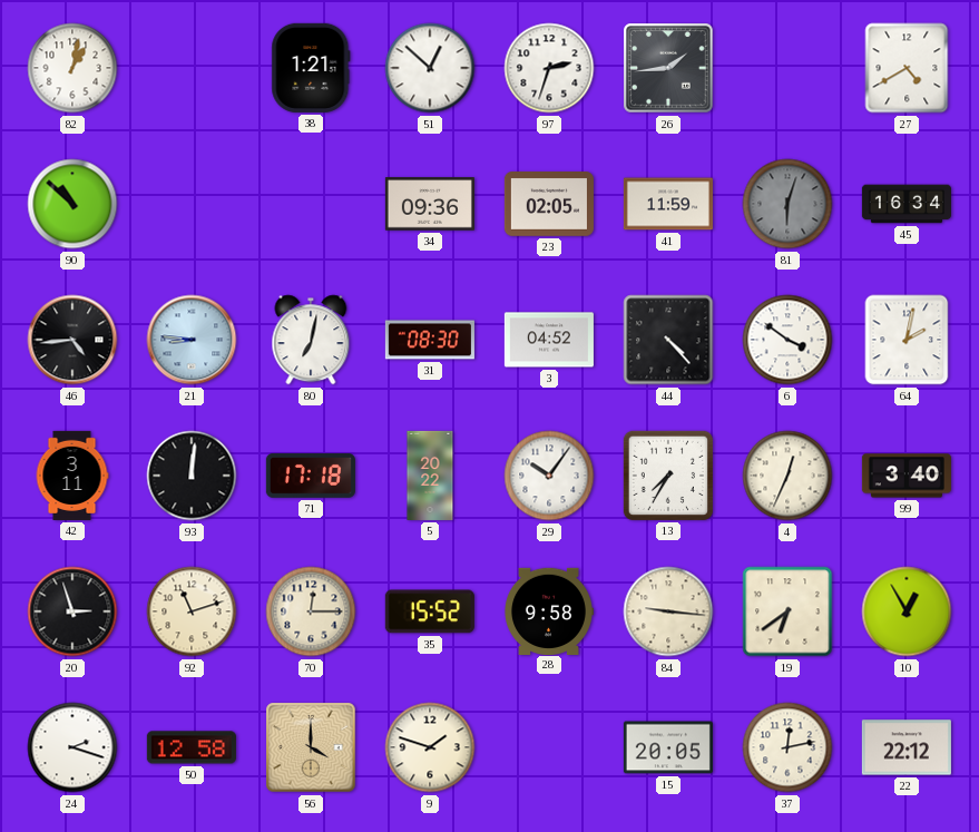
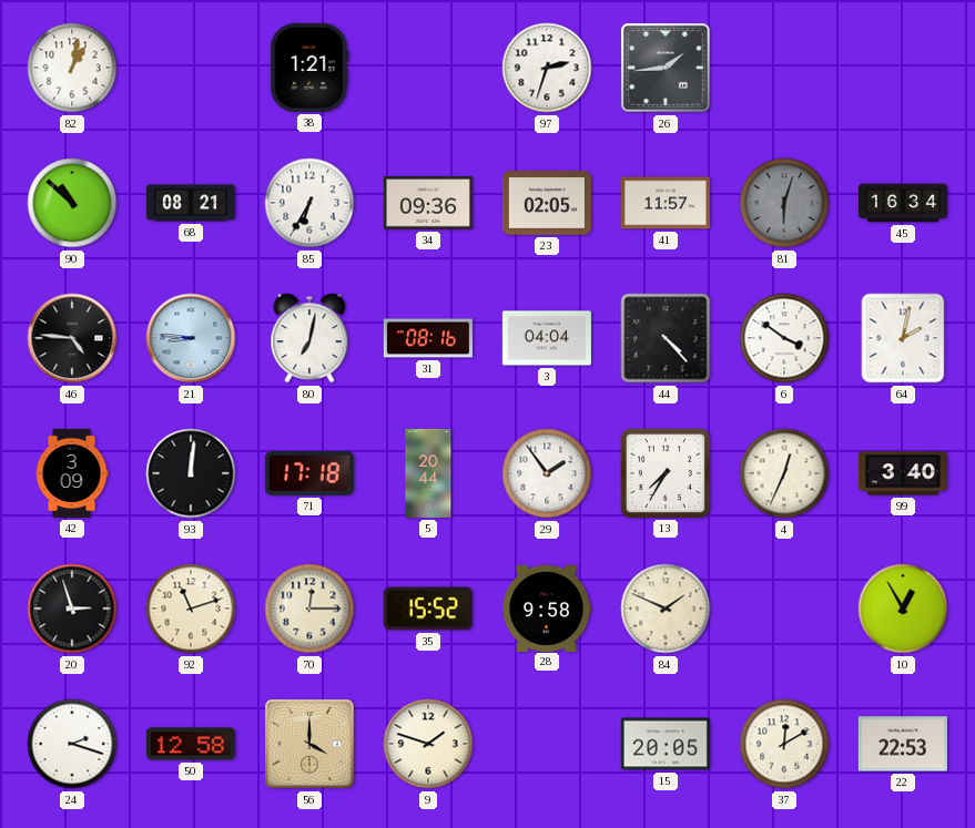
51: 12:52 -> none (430, 68)
27: 4:40 -> none (907, 68)
68: none -> 08:21 (191, 203)
85: none -> 6:35 (309, 203)
41: 11:59 -> 11:57 (666, 203)
46: 4:44 -> 4:46 (72, 338)
31: 08:30 -> 08:16 (428, 338)
3: 04:52 -> 04:04 (547, 338)
42: 3:11 -> 3:09 (72, 473)
5: 20:22 -> 20:44 (428, 473)
29: 10:06 -> 1:54 (547, 473)
84: 9:16 -> 1:49 (666, 609)
19: 6:39 -> none (787, 611)
37: 12:13 -> 12:10 (784, 744)
22: 22:12 -> 22:53 (903, 744)
